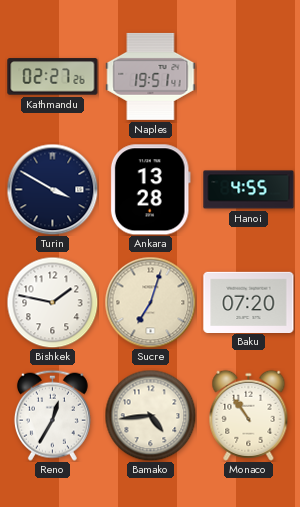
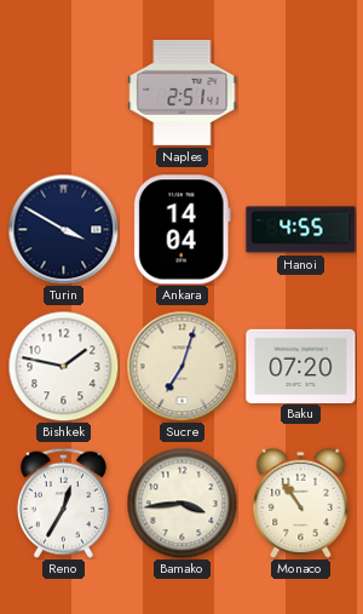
Kathmandu: 02:27 -> none (53, 77)
Naples: 19:51 -> 2:51 (183, 92)
Ankara: 13:28 -> 14:04 (181, 230)
Bamako: 4:44 -> 3:44 (181, 503)
